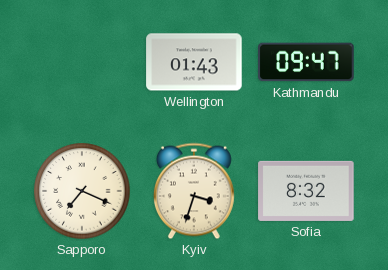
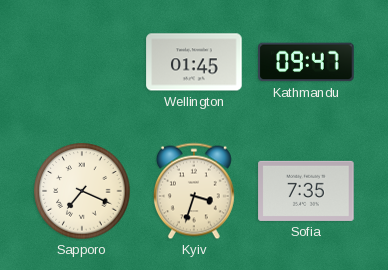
Wellington: 01:43 -> 01:45 (194, 62)
Sofia: 8:32 -> 7:35 (306, 191)
